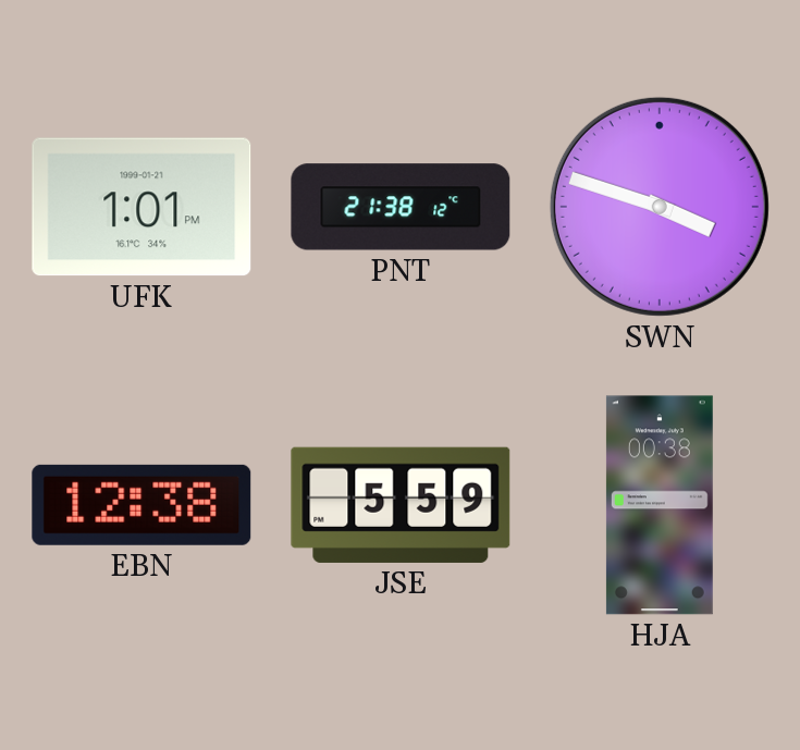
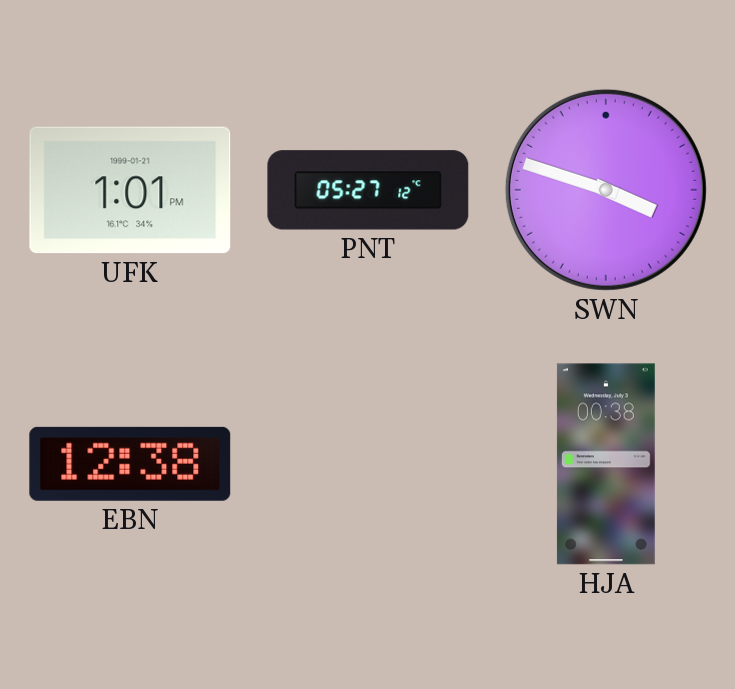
PNT: 21:38 -> 05:27 (368, 190)
JSE: 5:59 -> none (401, 505)
